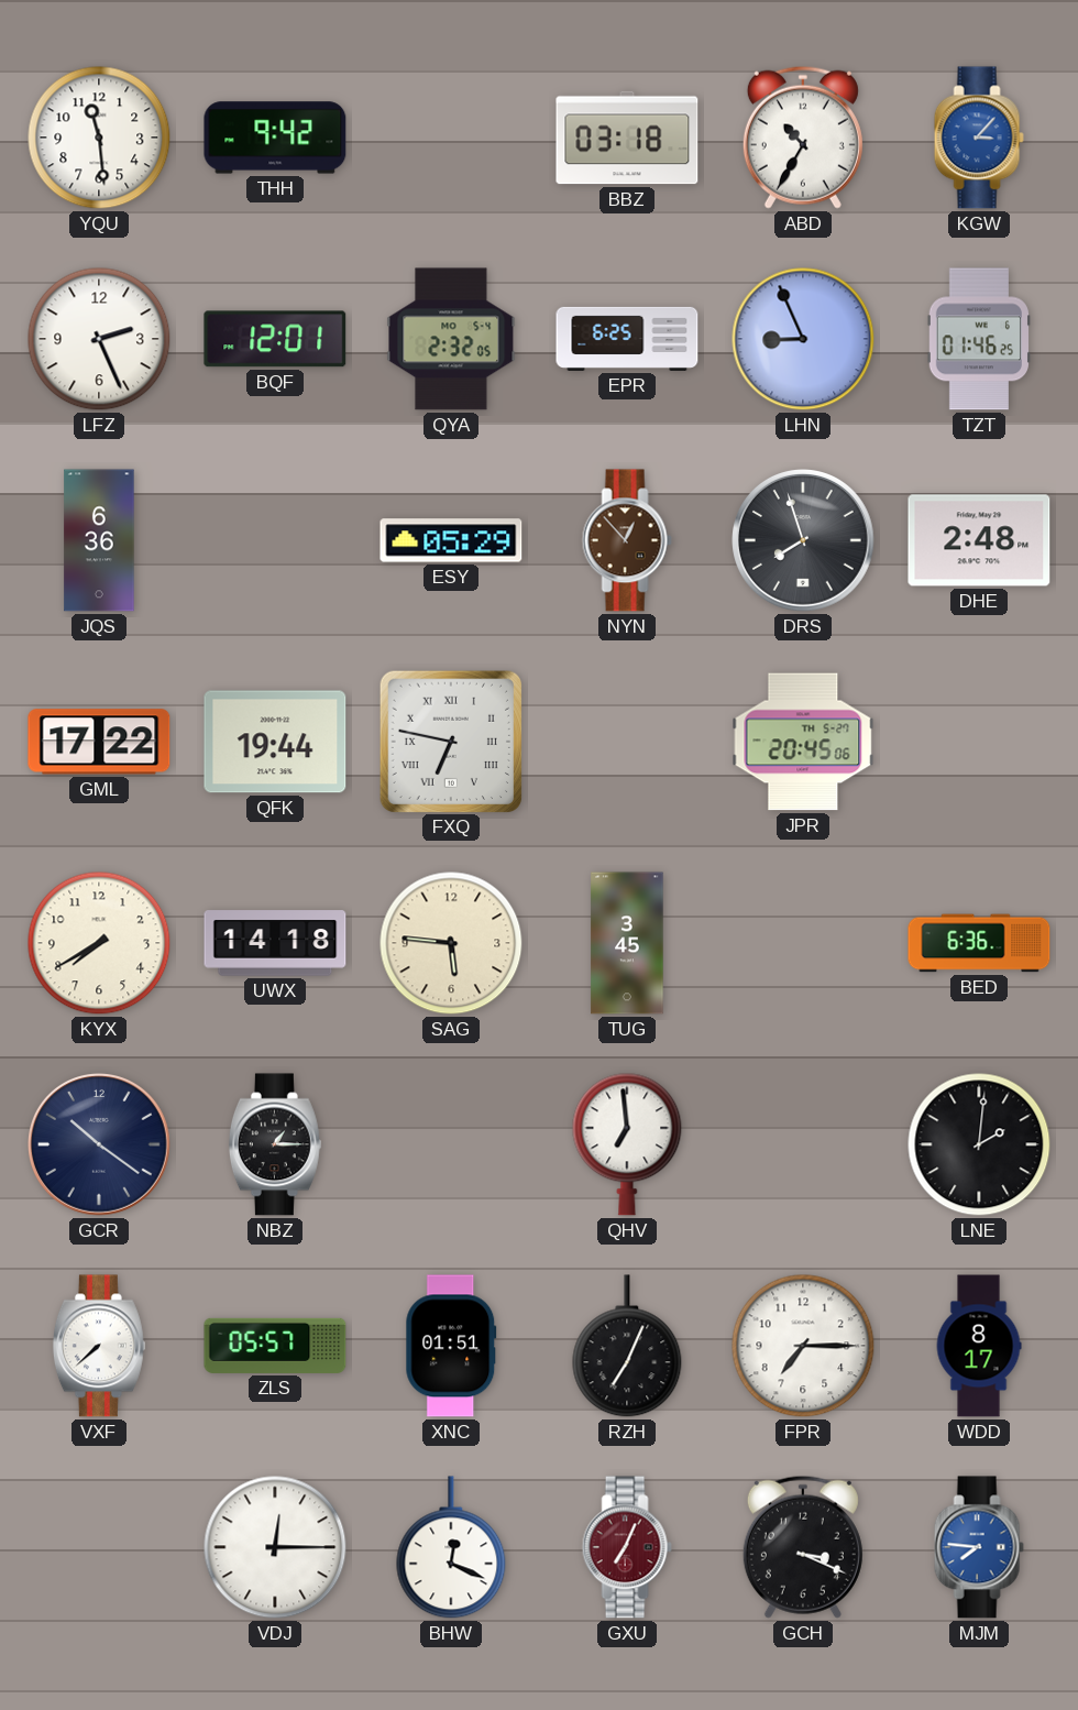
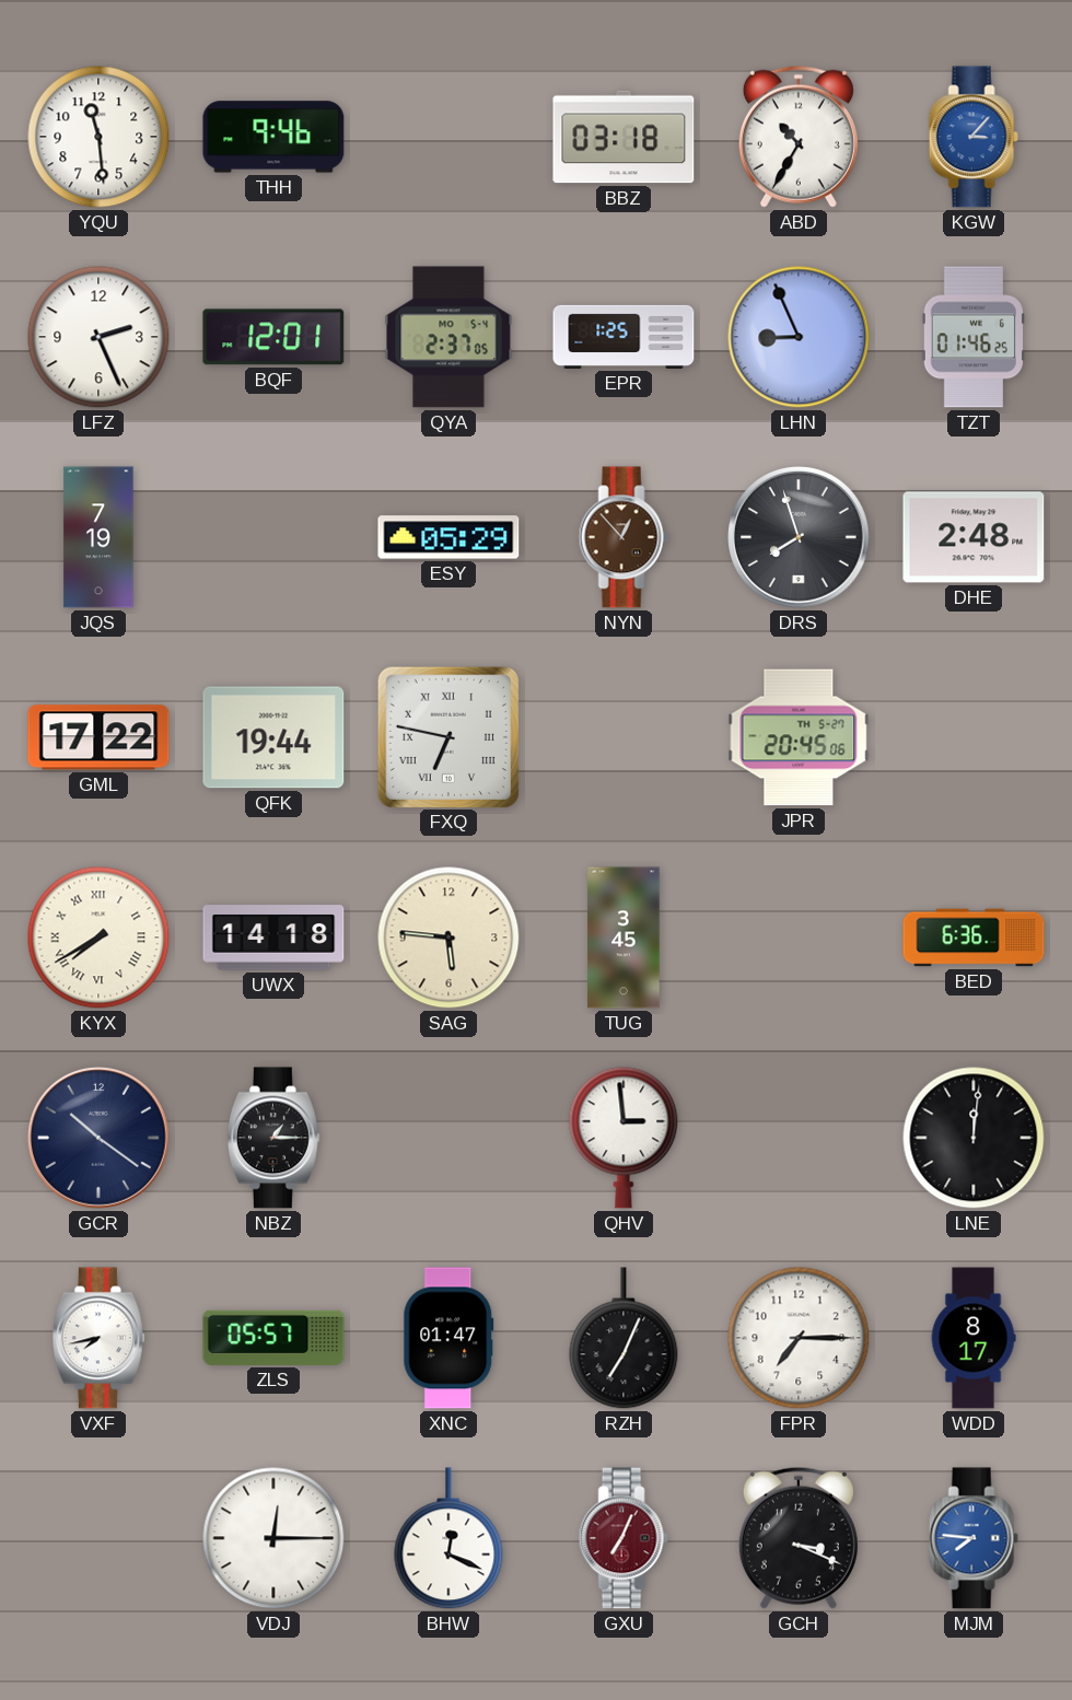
THH: 9:42 -> 9:46 (273, 137)
QYA: 2:32 -> 2:37 (448, 337)
EPR: 6:25 -> 1:25 (624, 337)
JQS: 6:36 -> 7:19 (98, 537)
KYX numerals: Arabic -> Roman (98, 938)
QHV: 6:59 -> 2:59 (624, 1138)
LNE: 2:01 -> 12:01 (974, 1138)
VXF: 7:38 -> 7:43 (98, 1338)
XNC: 01:51 -> 01:47 (448, 1338)
